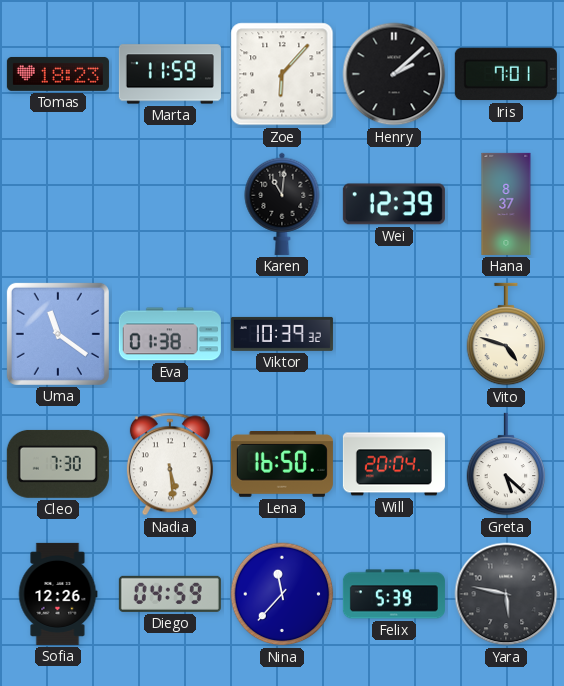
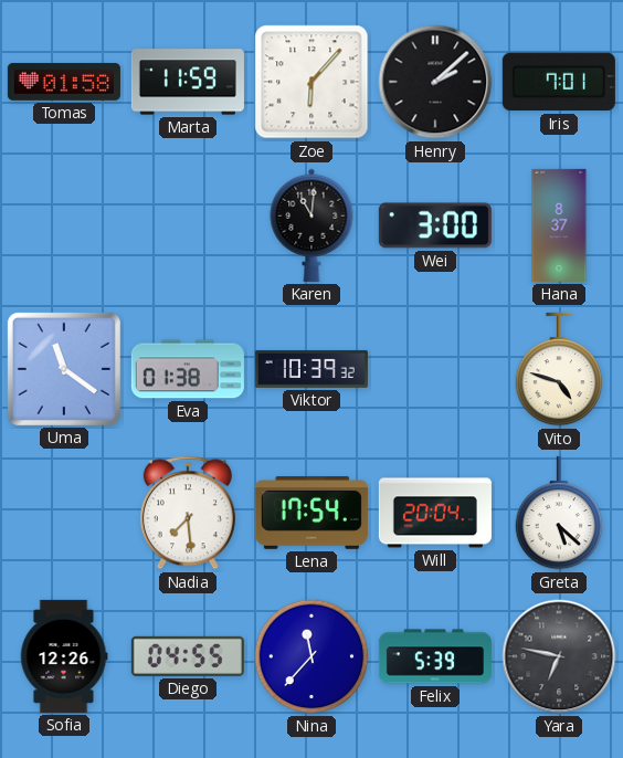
Tomas: 18:23 -> 01:58 (64, 82)
Wei: 12:39 -> 3:00 (435, 225)
Cleo: 7:30 -> none (58, 464)
Nadia: 5:29 -> 7:29 (188, 513)
Lena: 16:50 -> 17:54 (311, 514)
Diego: 04:59 -> 04:55 (188, 656)
Yara: 5:47 -> 6:47 (559, 656)
